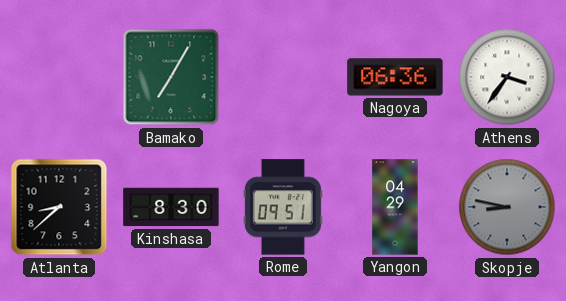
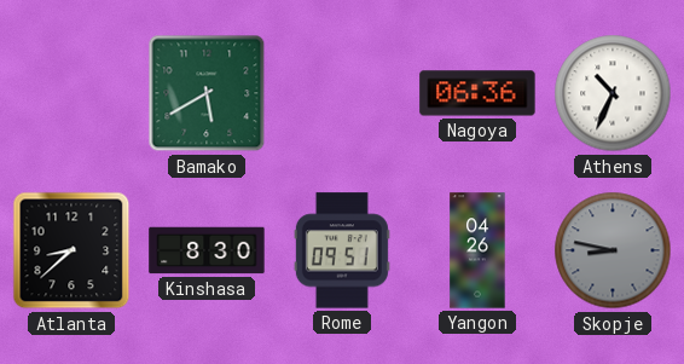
Bamako: 7:05 -> 5:40 (207, 93)
Athens: 3:36 -> 10:34 (613, 93)
Yangon: 04:29 -> 04:26 (477, 250)
